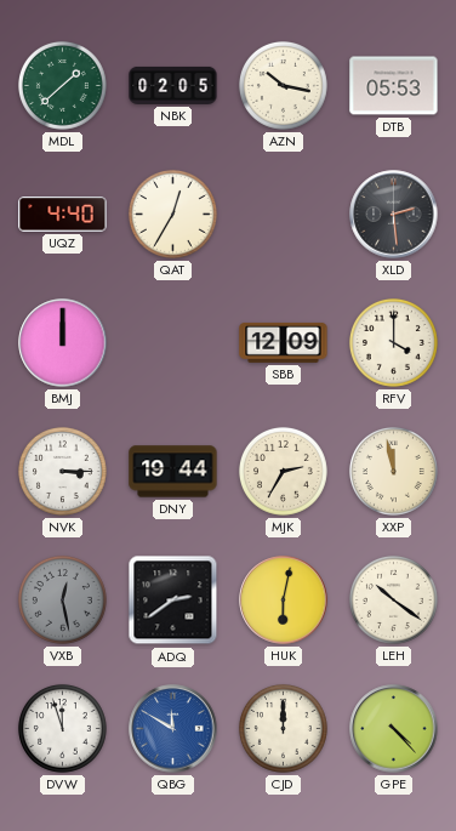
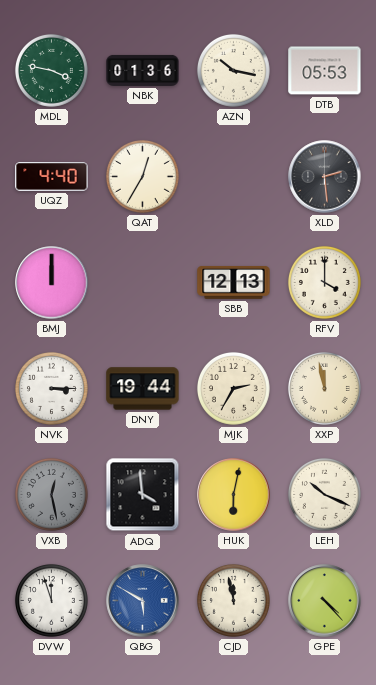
MDL: 1:38 -> 3:47 (51, 70)
NBK: 02:05 -> 01:36 (143, 70)
SBB: 12:09 -> 12:13 (234, 282)
ADQ: 2:39 -> 3:59 (143, 495)
LEH: 10:21 -> 10:19 (324, 494)
QBG: 11:50 -> 5:50 (143, 601)
CJD: 12:00 -> 11:58 (233, 600)
